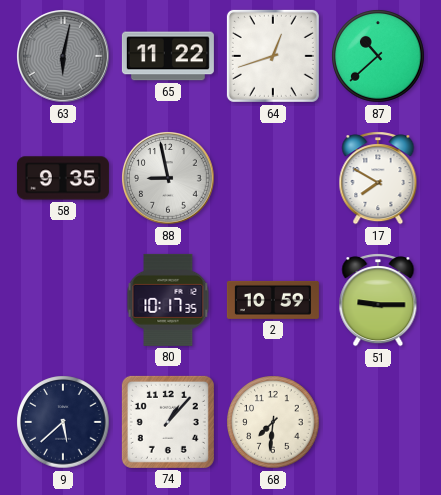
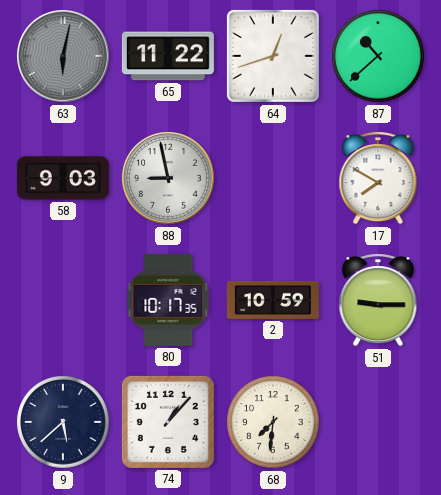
58: 9:35 -> 9:03 (63, 178)
